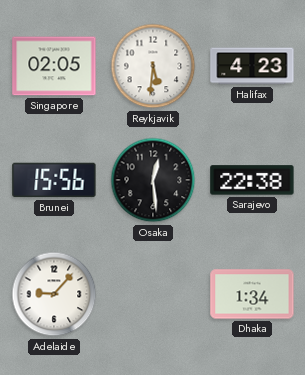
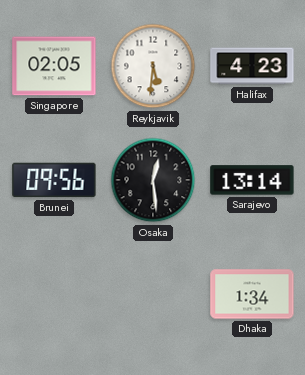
Brunei: 15:56 -> 09:56 (54, 180)
Sarajevo: 22:38 -> 13:14 (252, 180)
Adelaide: 9:07 -> none (54, 294)
